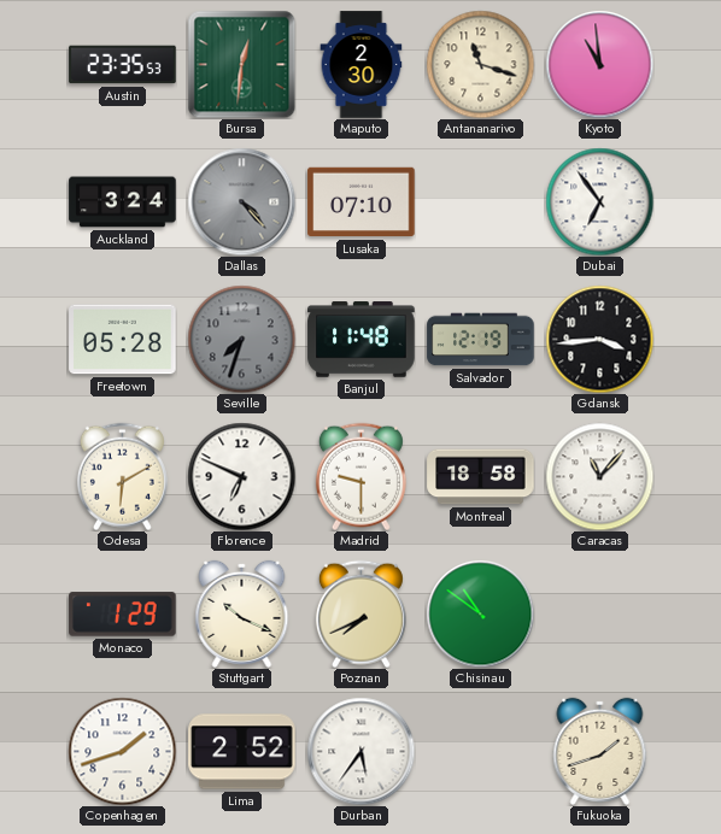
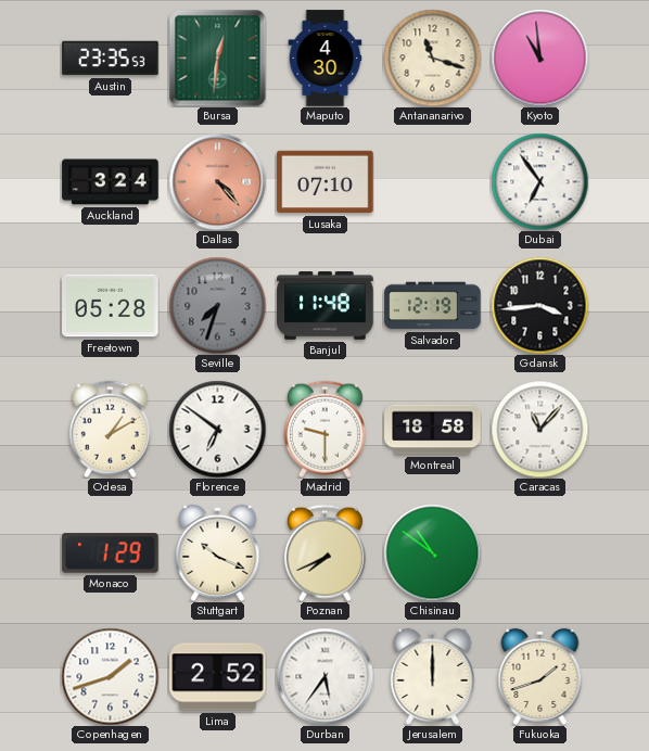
Maputo: 2:30 -> 4:30 (326, 59)
Dallas dial: grey -> salmon (217, 181)
Odesa: 6:10 -> 1:10 (110, 429)
Florence: 6:49 -> 6:51 (217, 429)
Jerusalem: none -> 12:00 (433, 676)
